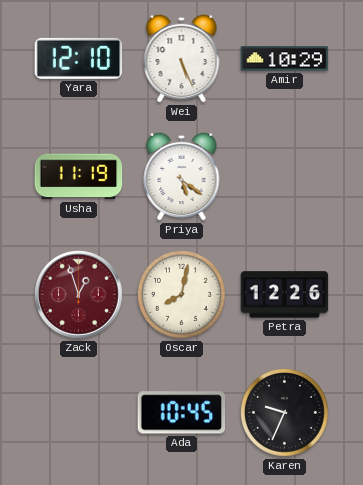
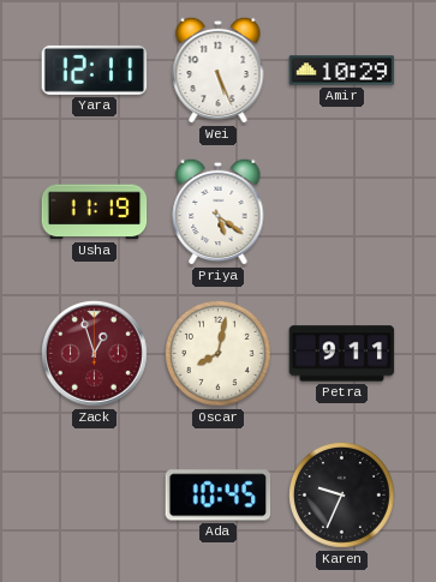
Yara: 12:10 -> 12:11 (95, 70)
Petra: 12:26 -> 9:11 (342, 354)
